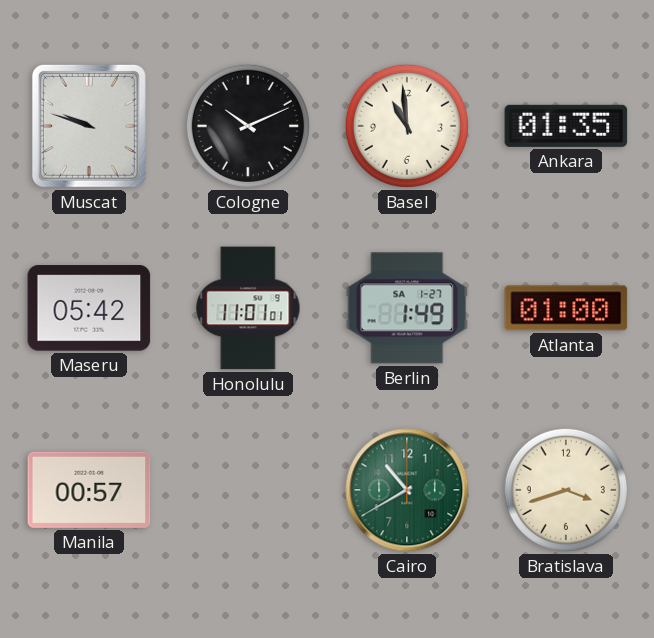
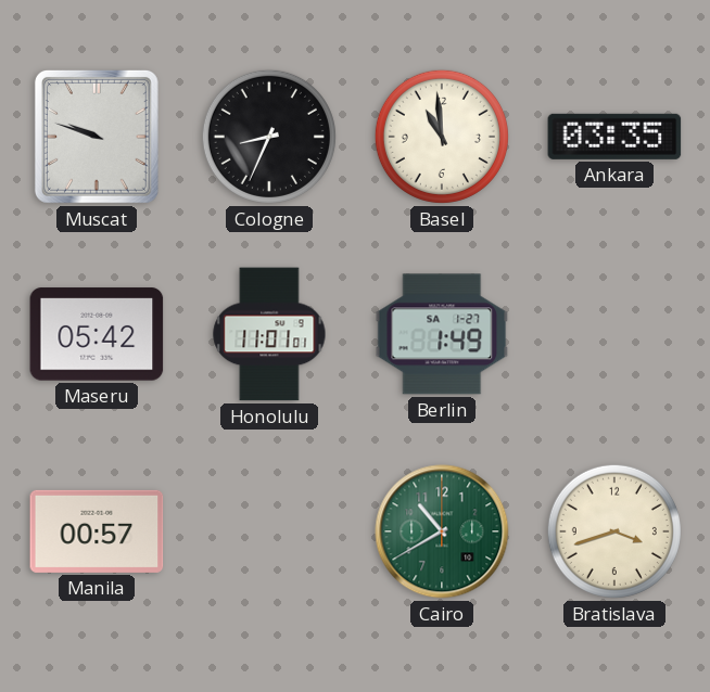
Cologne: 10:11 -> 8:34 (269, 137)
Ankara: 01:35 -> 03:35 (614, 137)
Atlanta: 01:00 -> none (566, 308)
